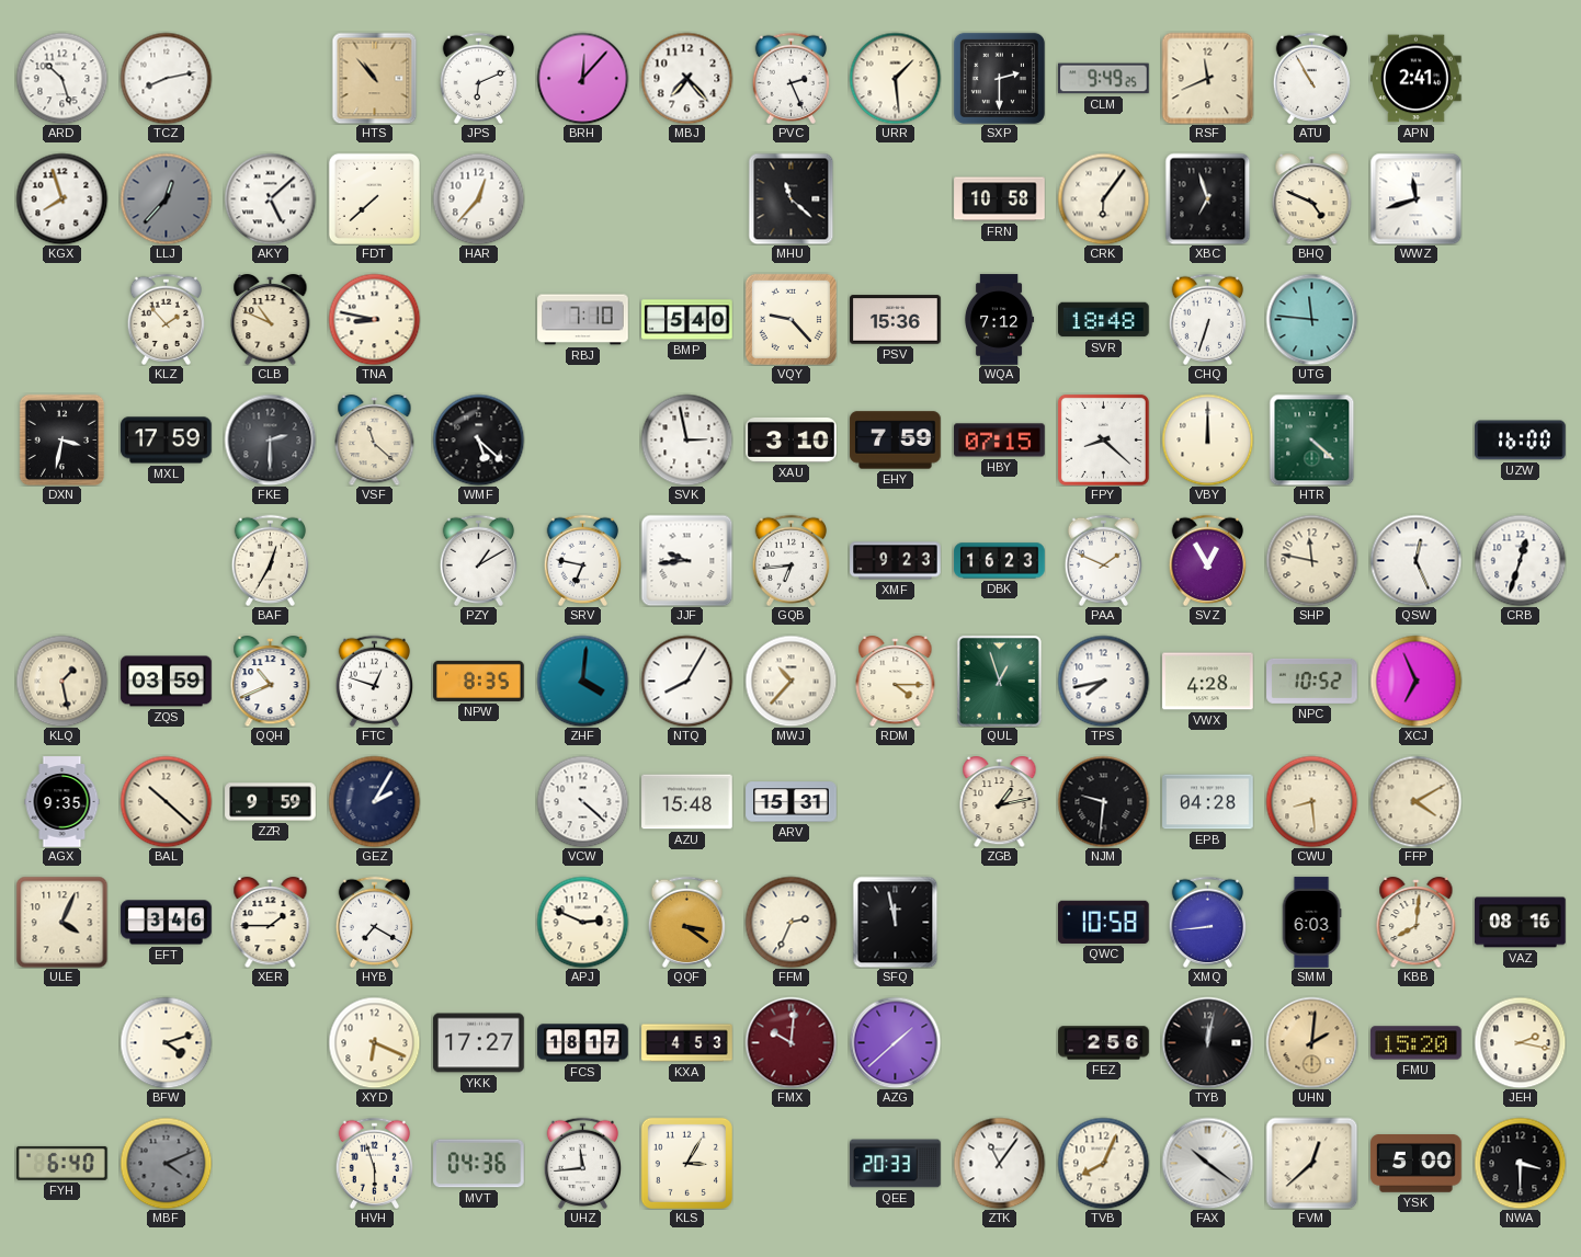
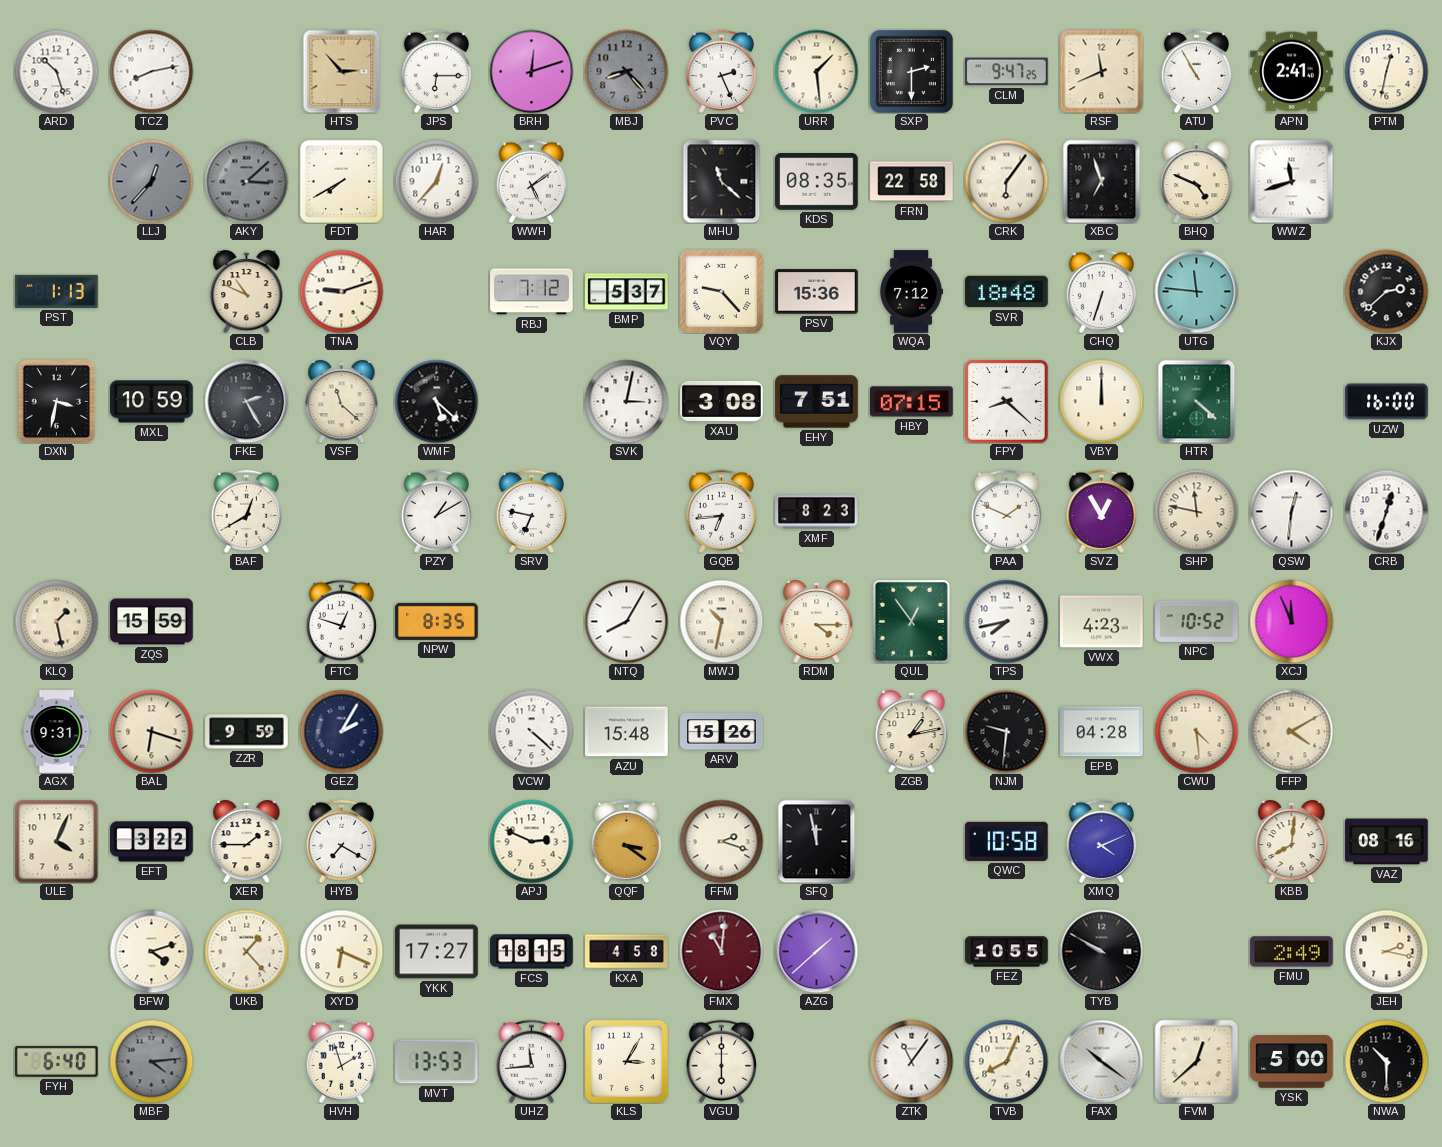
HTS: 10:53 -> 2:53 (342, 71)
JPS: 6:11 -> 6:15 (437, 71)
BRH: 12:07 -> 12:12 (531, 71)
MBJ: 7:23 -> 8:23 (626, 71)
MBJ dial: white -> grey (626, 71)
CLM: 9:49 -> 9:47 (1007, 72)
PTM: none -> 12:32 (1386, 71)
KGX: 7:57 -> none (61, 198)
AKY: 5:08 -> 3:08 (246, 181)
AKY dial: white -> grey (246, 181)
FDT: 7:38 -> 7:40 (341, 181)
WWH: none -> 5:09 (532, 181)
KDS: none -> 08:35 (817, 182)
FRN: 10:58 -> 22:58 (912, 182)
PST: none -> 1:13 (57, 291)
KLZ: 1:53 -> none (167, 319)
TNA: 8:47 -> 9:12 (341, 291)
RBJ: 7:10 -> 7:12 (532, 292)
BMP: 5:40 -> 5:37 (627, 292)
KJX: none -> 2:38 (1386, 291)
MXL: 17:59 -> 10:59 (152, 402)
FKE: 2:30 -> 2:25 (246, 401)
SVK: 2:58 -> 3:02 (626, 401)
XAU: 3:10 -> 3:08 (722, 401)
EHY: 7:59 -> 7:51 (817, 402)
BAF: 12:35 -> 12:40 (247, 511)
JJF: 9:44 -> none (686, 560)
XMF: 9:23 -> 8:23 (817, 512)
DBK: 16:23 -> none (1000, 561)
QSW: 12:26 -> 12:31 (1291, 511)
ZQS: 03:59 -> 15:59 (152, 622)
QQH: 10:41 -> none (271, 682)
ZHF: 4:01 -> none (582, 681)
MWJ: 10:37 -> 10:32 (721, 621)
QUL: 12:57 -> 12:54 (911, 621)
VWX: 4:28 -> 4:23 (1102, 622)
XCJ: 6:56 -> 11:56 (1291, 621)
AGX: 9:35 -> 9:31 (57, 732)
BAL: 10:22 -> 6:18 (151, 731)
ARV: 15:31 -> 15:26 (722, 732)
CWU: 8:29 -> 4:29 (1196, 731)
EFT: 3:46 -> 3:22 (152, 842)
FFM: 2:34 -> 2:18 (721, 841)
XMQ: 8:44 -> 4:11 (1102, 841)
SMM: 6:03 -> none (1311, 923)
UKB: none -> 1:23 (246, 951)
FCS: 18:17 -> 18:15 (532, 952)
KXA: 4:53 -> 4:58 (627, 952)
FMX: 10:01 -> 11:01 (721, 951)
FEZ: 2:56 -> 10:55 (1007, 952)
TYB: 12:02 -> 9:50 (1101, 951)
UHN: 2:01 -> none (1311, 1042)
FMU: 15:20 -> 2:49 (1292, 952)
MBF: 4:11 -> 4:14 (151, 1061)
HVH: 5:57 -> 1:57 (342, 1061)
MVT: 04:36 -> 13:53 (437, 1062)
VGU: none -> 6:00 (722, 1061)
QEE: 20:33 -> none (896, 1164)
NWA: 3:30 -> 10:30 (1386, 1061)
